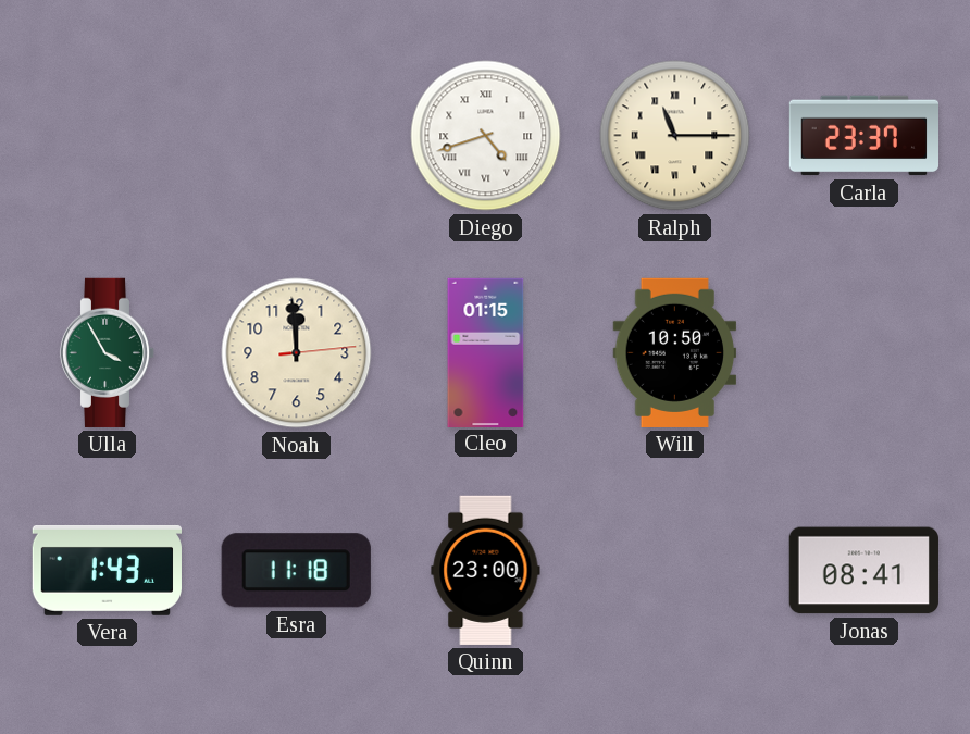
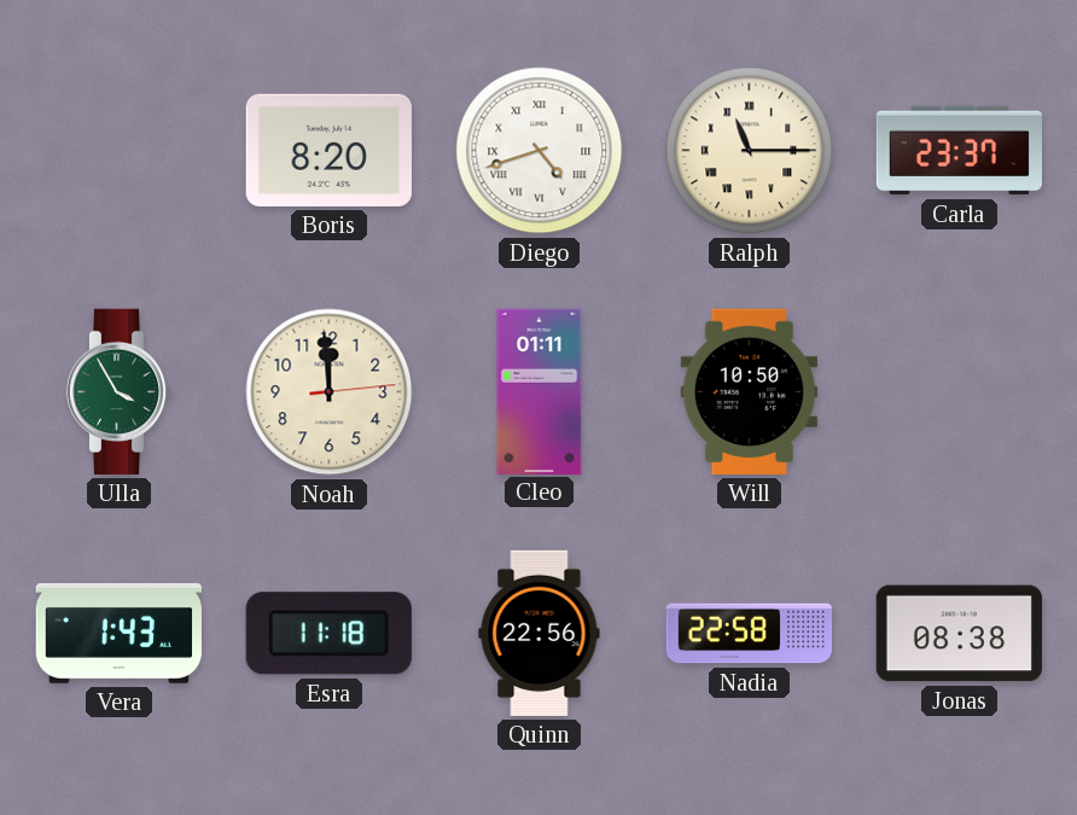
Boris: none -> 8:20 (328, 150)
Cleo: 01:15 -> 01:11 (540, 391)
Quinn: 23:00 -> 22:56 (540, 633)
Nadia: none -> 22:58 (749, 634)
Jonas: 08:41 -> 08:38 (959, 634)
